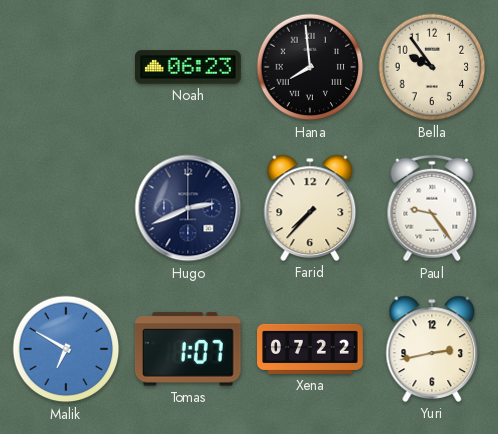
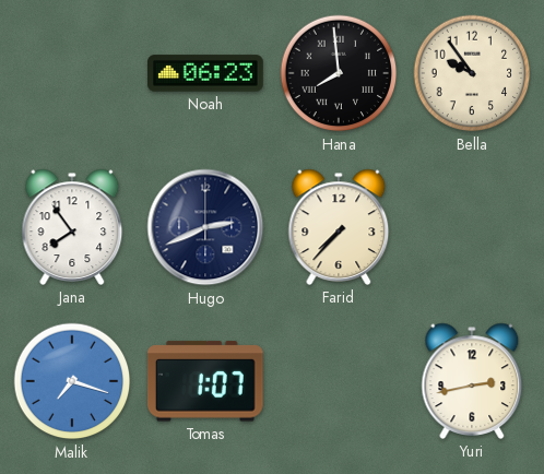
Jana: none -> 7:54 (72, 227)
Paul: 9:24 -> none (432, 208)
Malik: 6:50 -> 7:18 (72, 381)
Xena: 07:22 -> none (310, 349)
